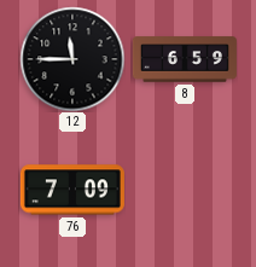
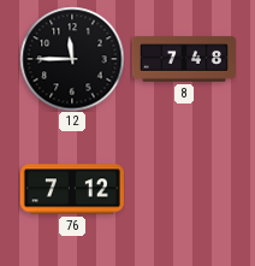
8: 6:59 -> 7:48 (184, 59)
76: 7:09 -> 7:12 (72, 189)
